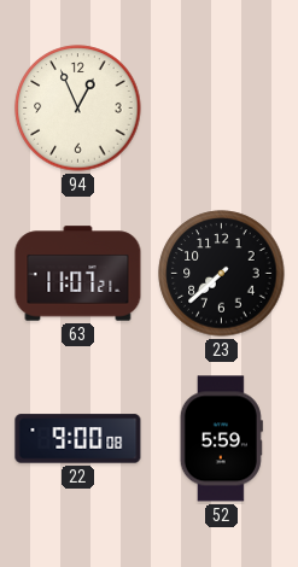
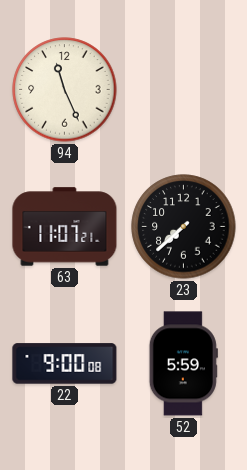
94: 12:56 -> 11:26 (65, 90)
